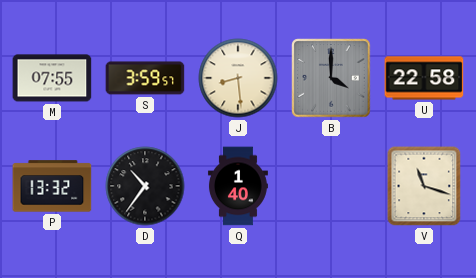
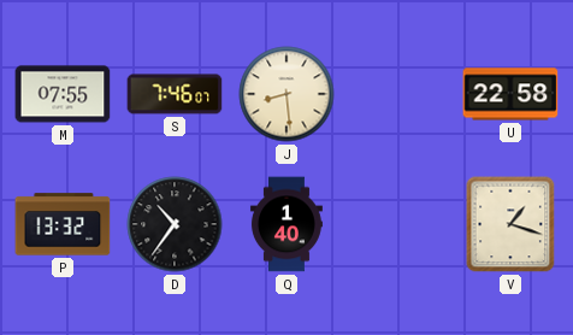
S: 3:59 -> 7:46 (175, 94)
B: 4:00 -> none (331, 78)
V: 11:18 -> 1:18 (510, 224)
